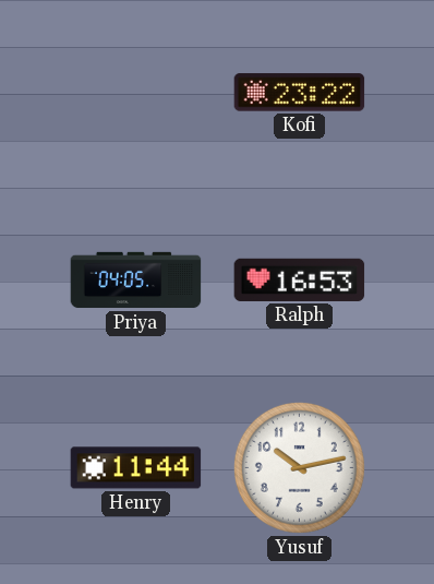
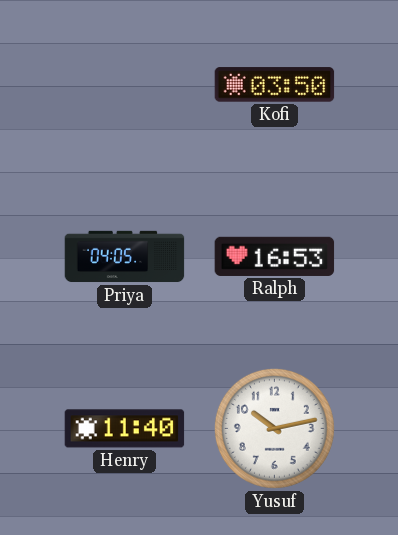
Kofi: 23:22 -> 03:50 (275, 85)
Henry: 11:44 -> 11:40 (125, 429)
